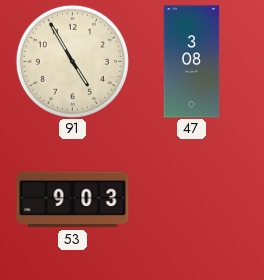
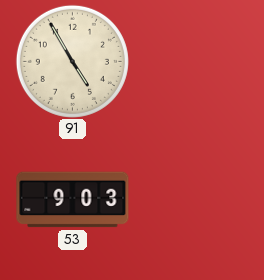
47: 3:08 -> none (192, 62)
